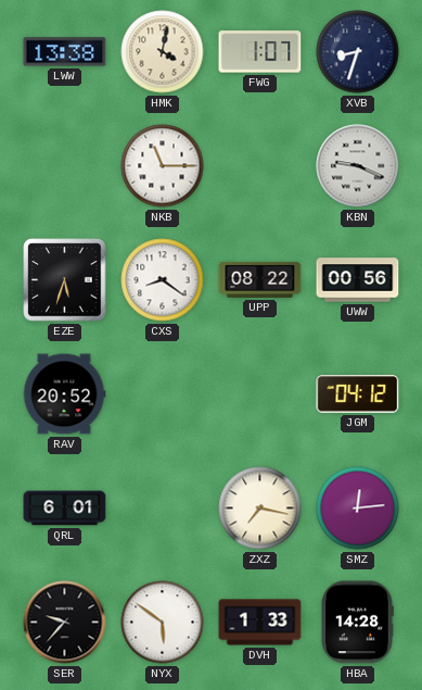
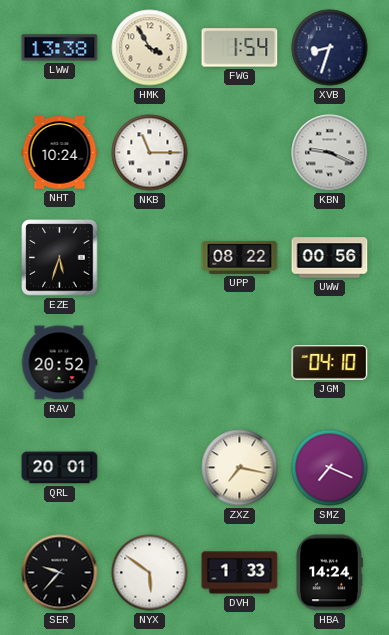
HMK: 4:02 -> 3:55 (150, 48)
FWG: 1:07 -> 1:54 (240, 48)
NHT: none -> 10:24 (60, 153)
CXS: 8:21 -> none (163, 280)
JGM: 04:12 -> 04:10 (330, 363)
QRL: 6:01 -> 20:01 (60, 468)
SMZ: 12:14 -> 7:19 (330, 468)
HBA: 14:28 -> 14:24 (329, 573)
